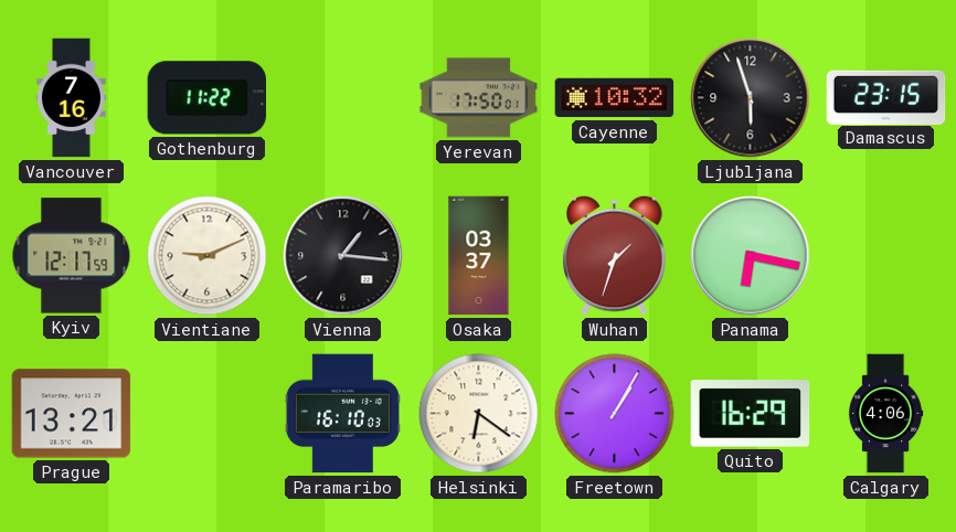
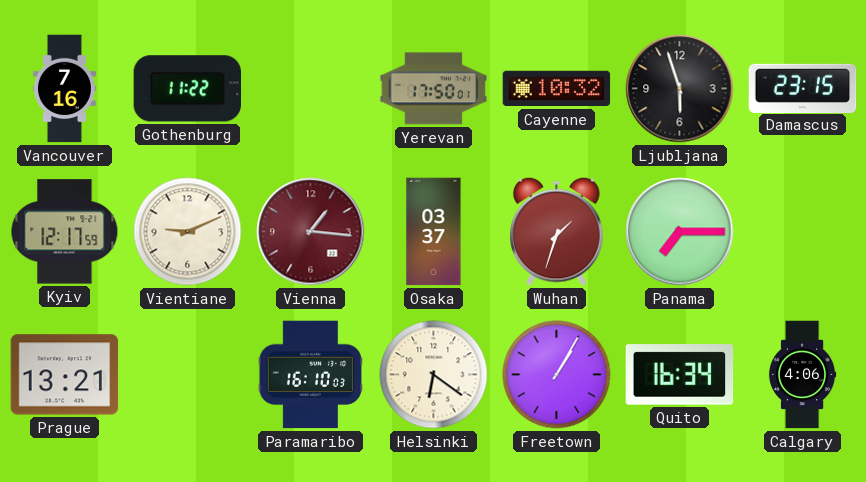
Vienna dial: black -> burgundy (311, 232)
Panama: 6:17 -> 7:15 (680, 232)
Quito: 16:29 -> 16:34 (680, 375)
